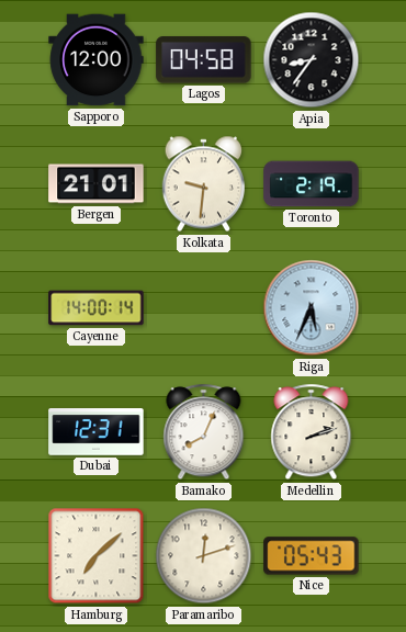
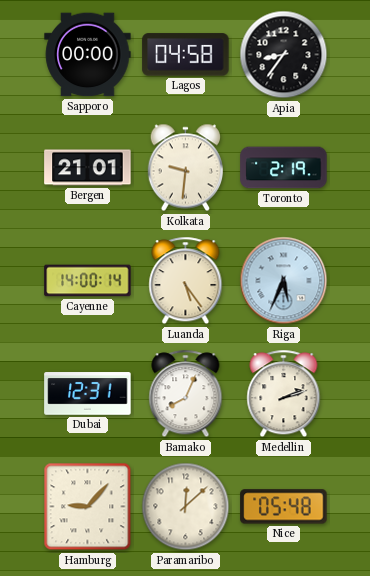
Sapporo: 12:00 -> 00:00 (88, 55)
Luanda: none -> 5:24 (186, 281)
Hamburg: 7:08 -> 9:07 (88, 507)
Paramaribo: 12:12 -> 12:08 (186, 507)
Nice: 05:43 -> 05:48 (284, 507)
